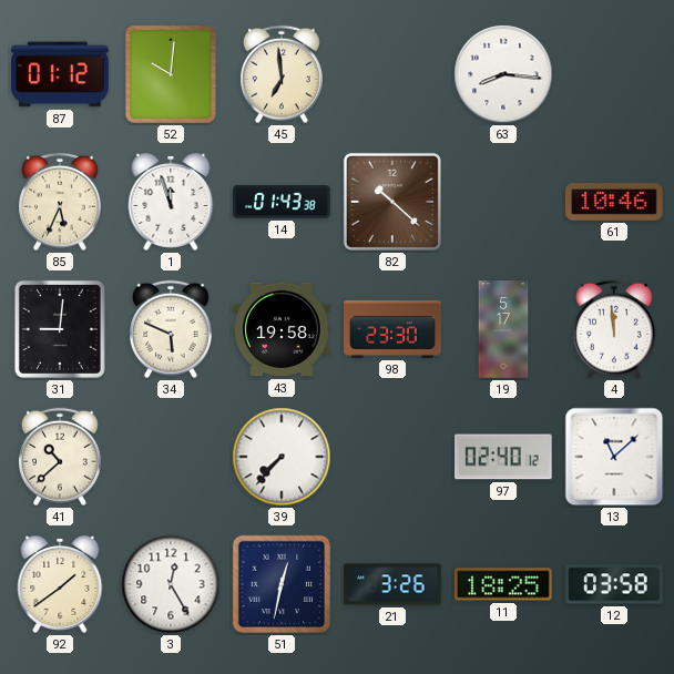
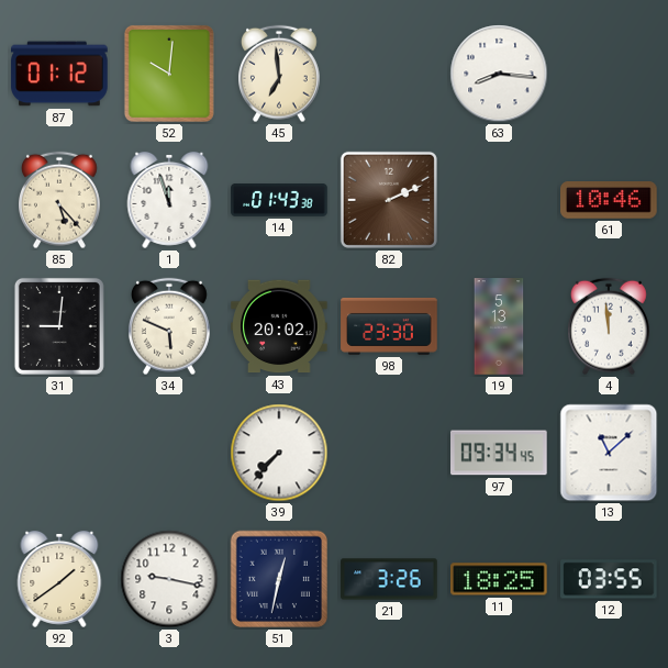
85: 5:34 -> 5:23 (60, 200)
82: 10:22 -> 2:11 (389, 200)
43: 19:58 -> 20:02 (279, 326)
19: 5:17 -> 5:13 (499, 326)
41: 10:38 -> none (61, 457)
97: 02:40 -> 09:34 (500, 453)
3: 12:25 -> 9:17 (169, 579)
12: 03:58 -> 03:55 (610, 579)
